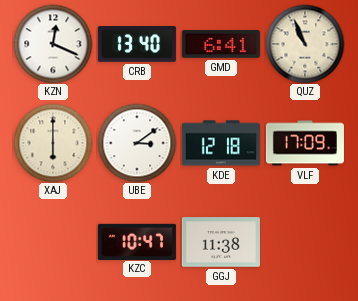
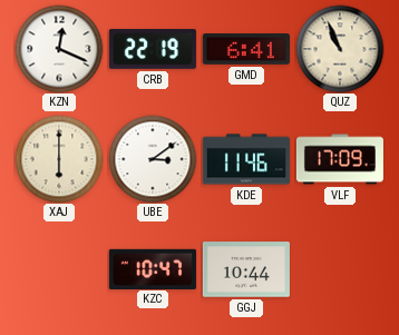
CRB: 13:40 -> 22:19 (153, 49)
KDE: 12:18 -> 11:46 (246, 159)
GGJ: 11:38 -> 10:44 (246, 269)
